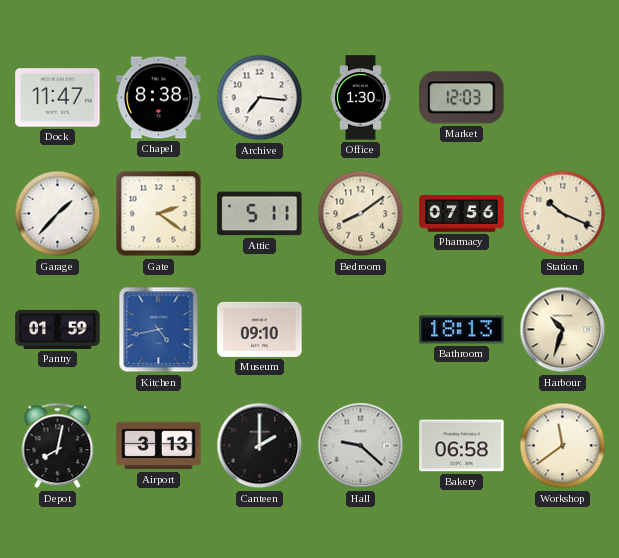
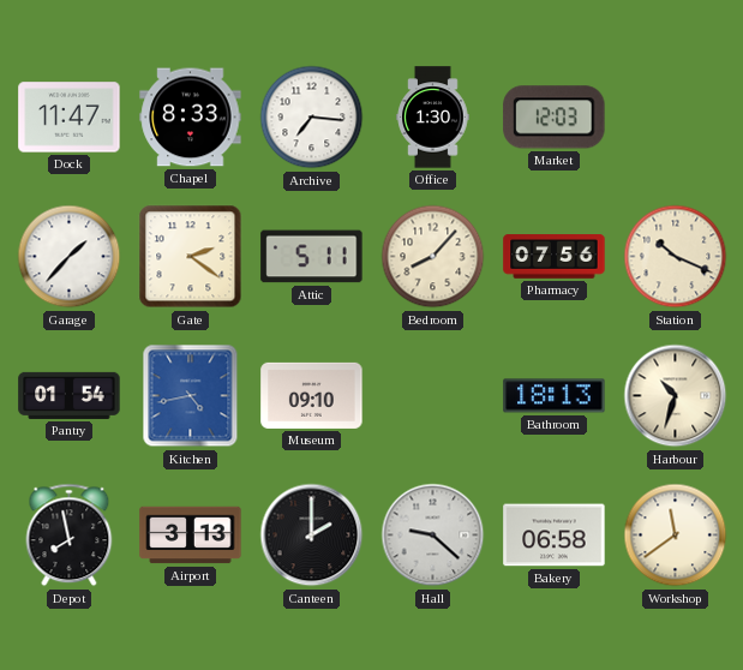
Chapel: 8:38 -> 8:33 (191, 118)
Bedroom: 8:09 -> 8:07 (433, 257)
Pantry: 01:59 -> 01:54 (70, 395)
Depot: 8:02 -> 7:58 (70, 536)
